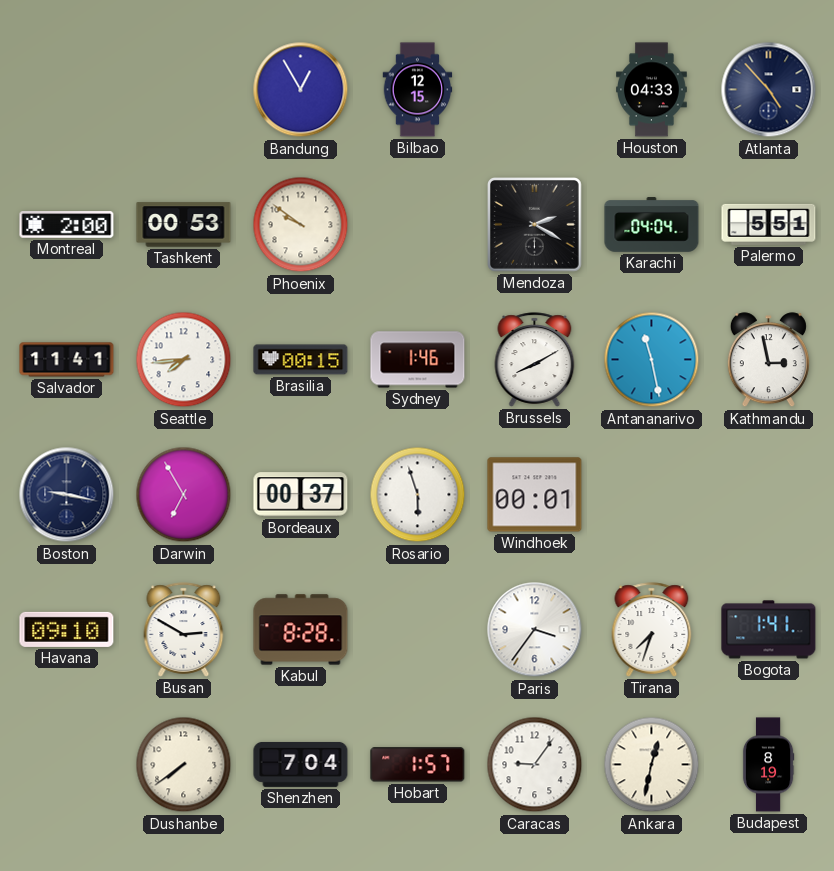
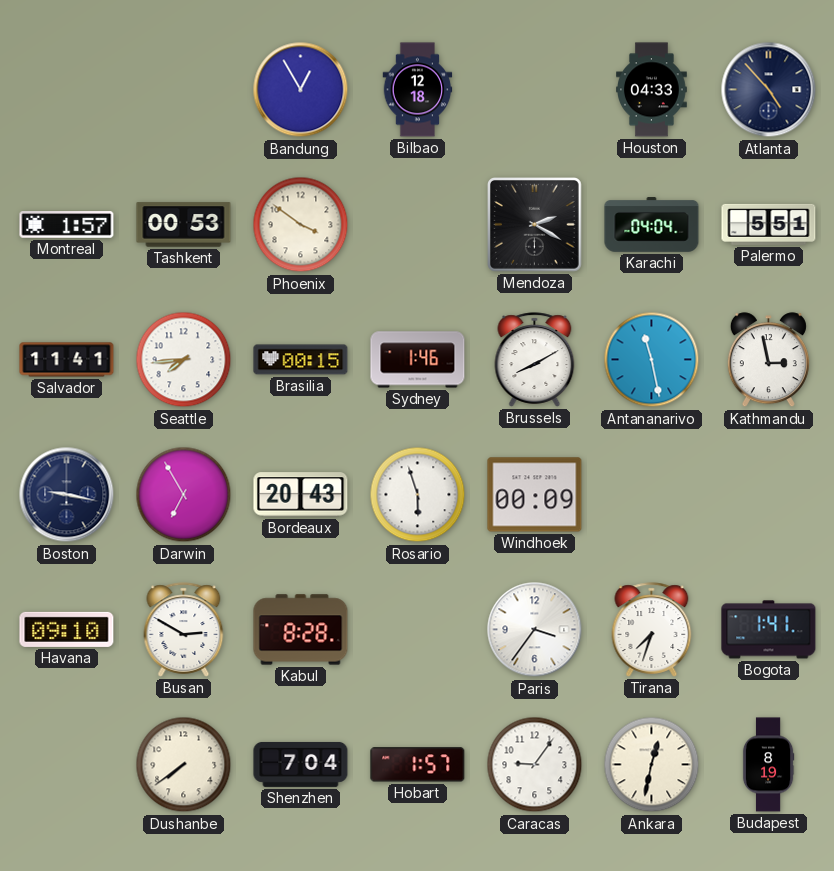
Bilbao: 12:15 -> 12:18 (418, 90)
Montreal: 2:00 -> 1:57 (67, 225)
Phoenix: 9:51 -> 3:51 (301, 225)
Bordeaux: 00:37 -> 20:43 (301, 495)
Windhoek: 00:01 -> 00:09 (535, 495)
